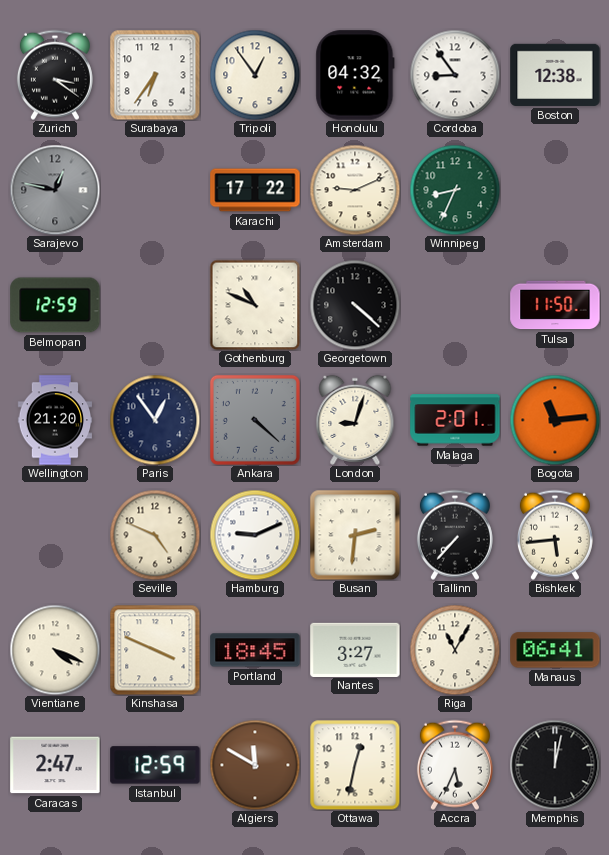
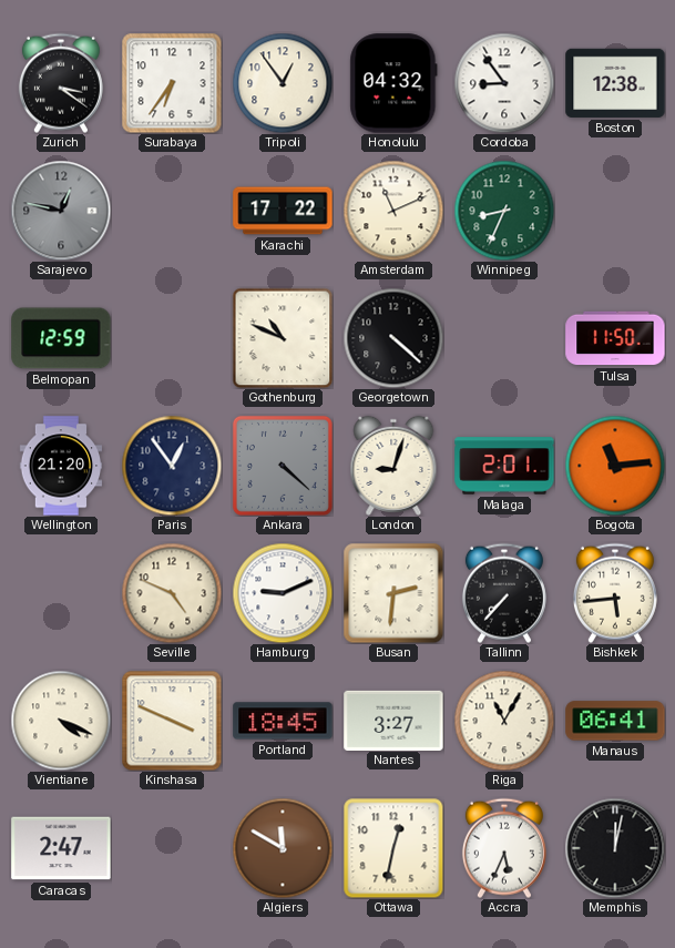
Amsterdam: 9:11 -> 11:11 (393, 211)
Istanbul: 12:59 -> none (155, 765)
